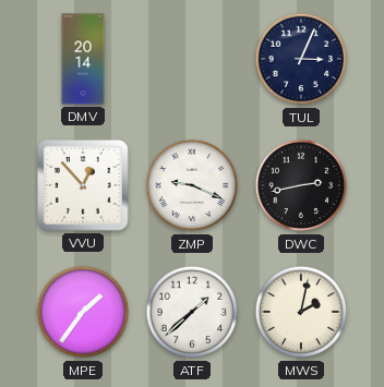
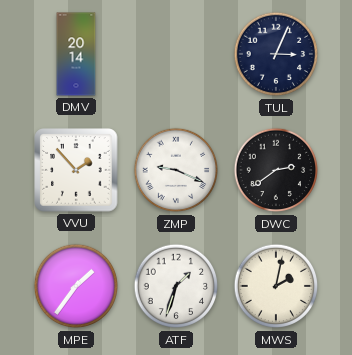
VVU: 12:53 -> 1:53 (76, 170)
DWC: 2:43 -> 2:39 (276, 170)
ATF: 1:38 -> 1:33 (176, 286)
